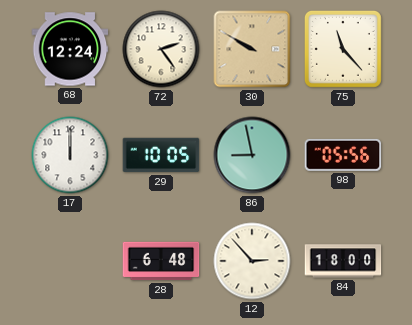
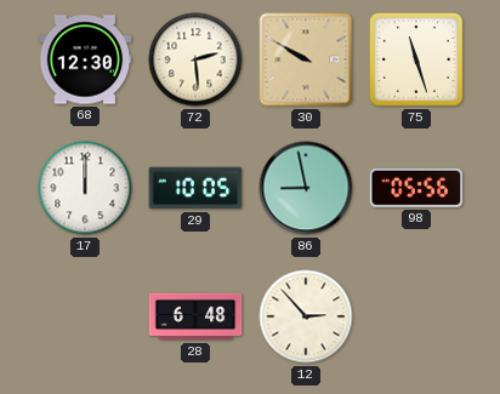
68: 12:24 -> 12:30 (85, 59)
72: 2:24 -> 2:29 (195, 59)
75: 11:23 -> 11:27 (416, 59)
84: 18:00 -> none (343, 261)
